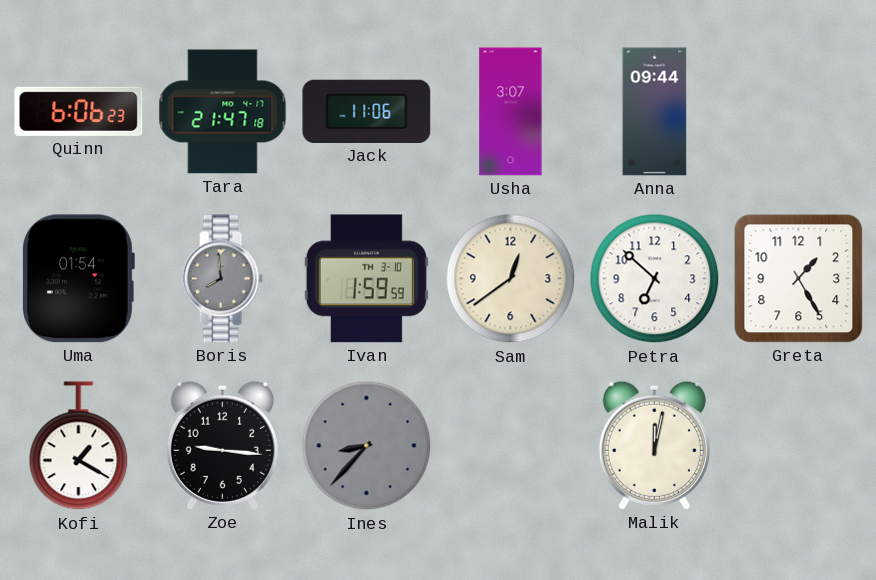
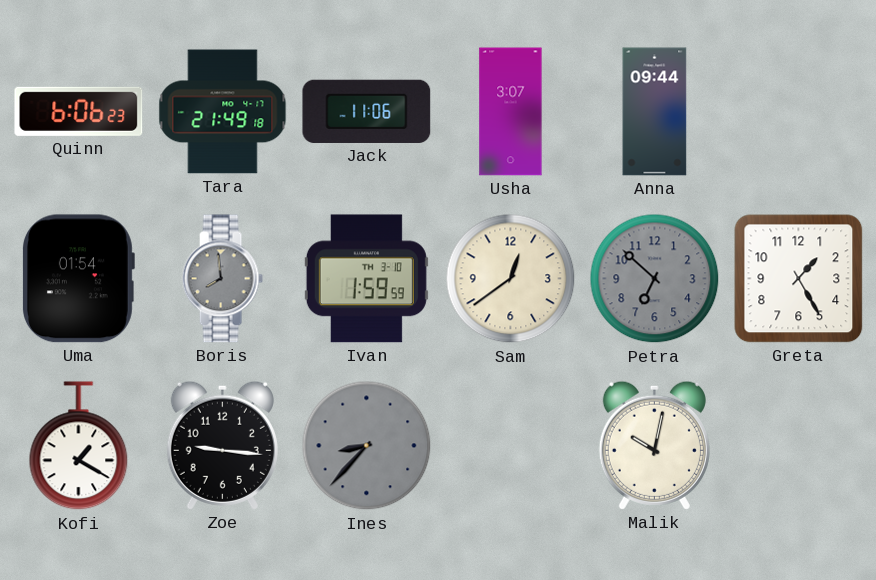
Tara: 21:47 -> 21:49 (223, 112)
Petra dial: white -> grey (655, 279)
Malik: 12:02 -> 10:02 (654, 445)
